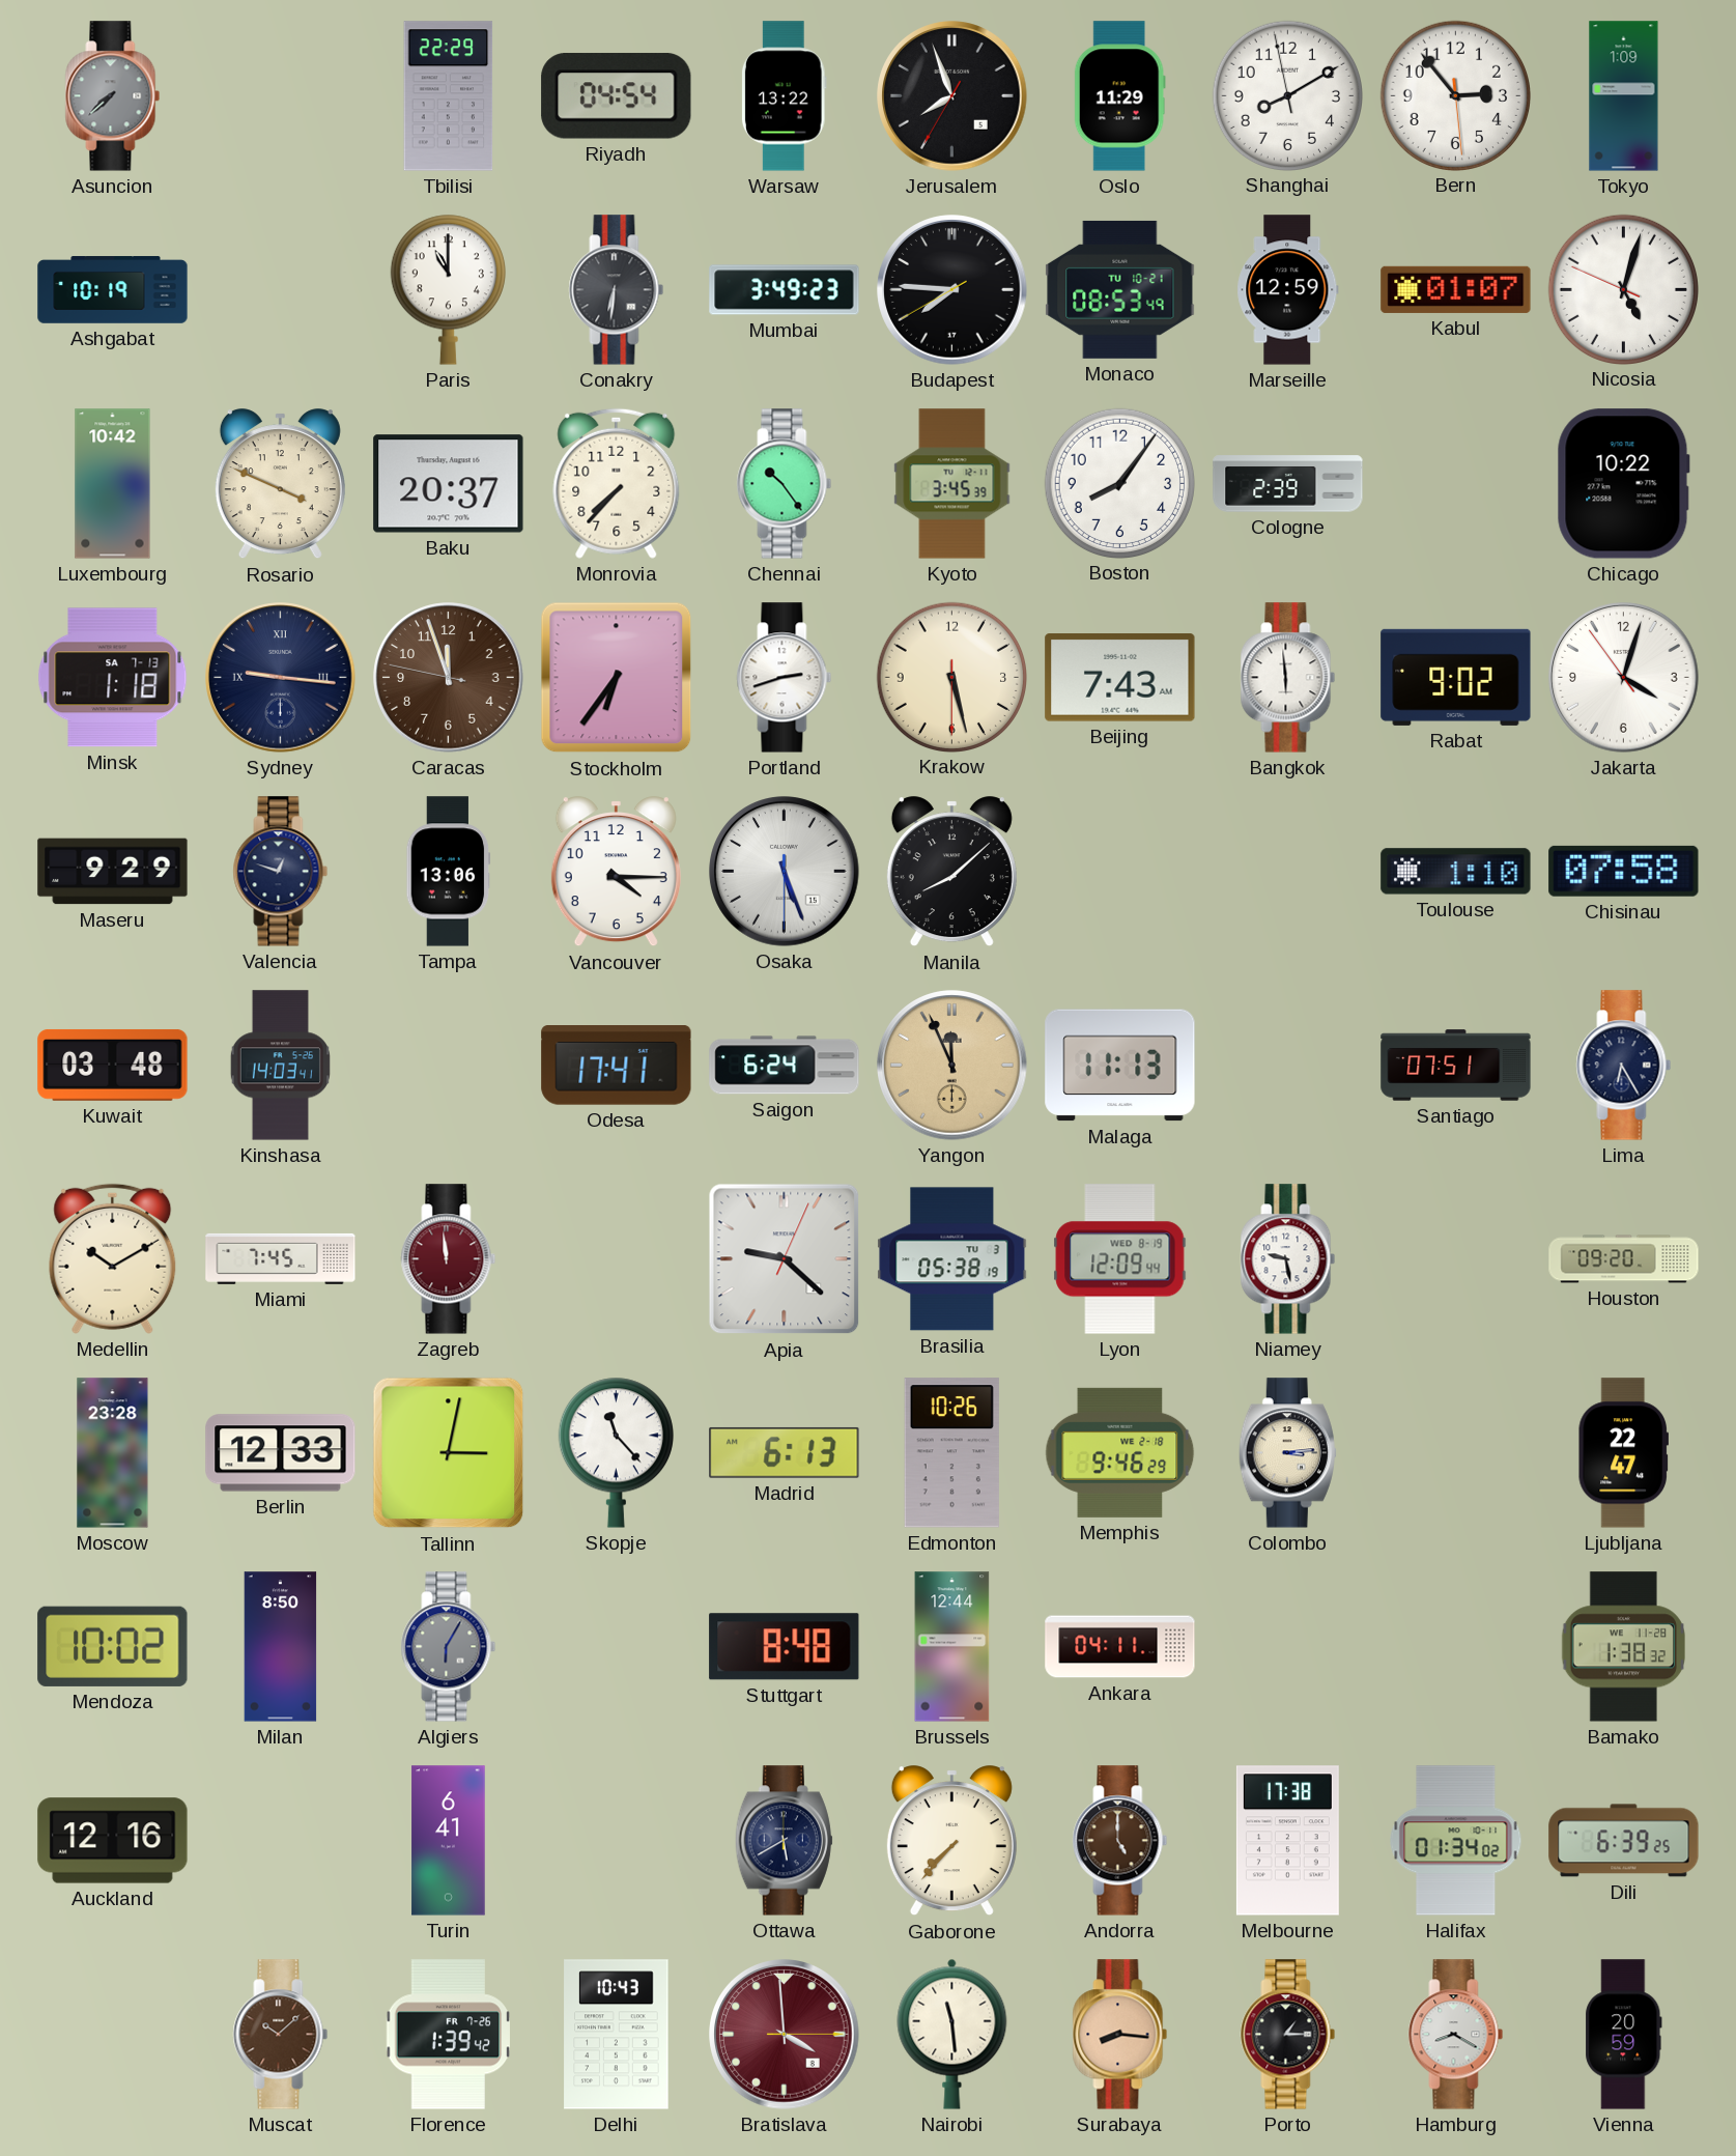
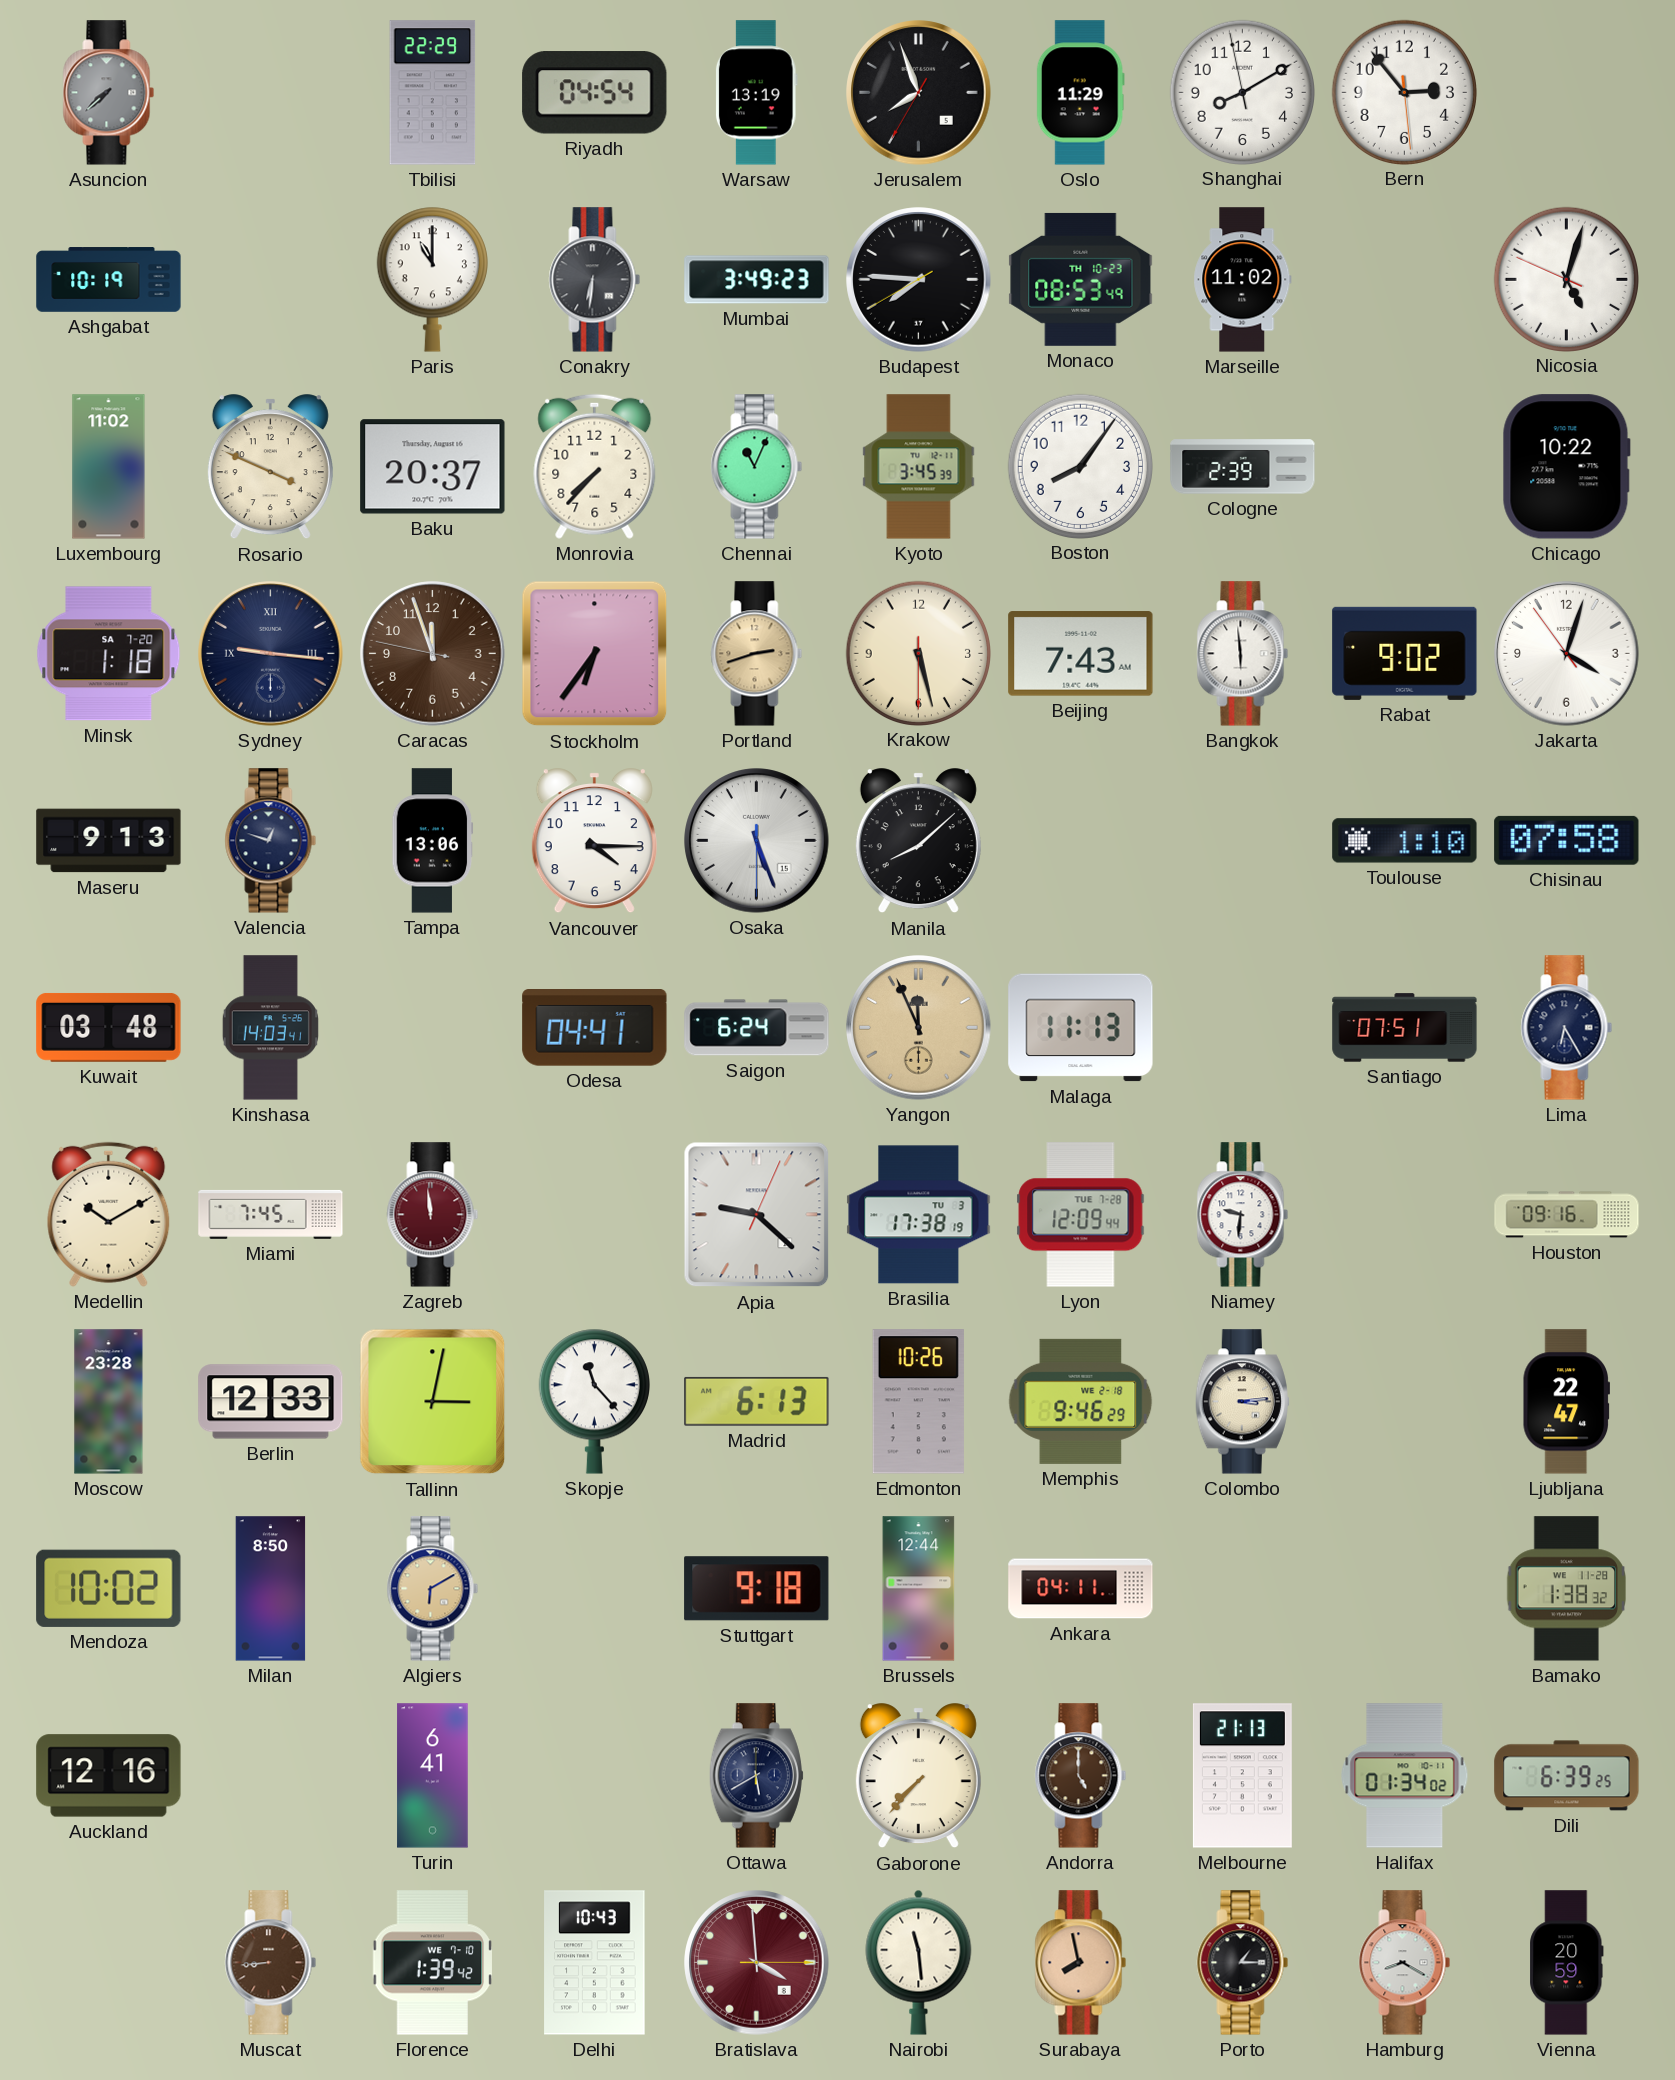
Warsaw: 13:22 -> 13:19 (756, 93)
Tokyo: 1:09 -> none (1624, 96)
Monaco date: TU 10-21 -> TH 10-23 (1081, 279)
Marseille: 12:59 -> 11:02 (1243, 280)
Kabul: 01:07 -> none (1456, 289)
Luxembourg: 10:42 -> 11:02 (109, 467)
Chennai: 10:24 -> 11:04 (757, 467)
Minsk date: SA 7-13 -> SA 7-20 (109, 654)
Portland dial: white -> champagne (757, 654)
Maseru: 9:29 -> 9:13 (109, 841)
Odesa: 17:41 -> 04:41 (595, 1028)
Brasilia: 05:38 -> 17:38 (919, 1215)
Lyon date: WED 8-19 -> TUE 7-28 (1081, 1215)
Niamey: 9:28 -> 9:31 (1243, 1215)
Houston: 09:20 -> 09:16 (1567, 1215)
Algiers: 6:05 -> 6:10 (433, 1589)
Algiers dial: grey -> champagne (433, 1589)
Stuttgart: 8:48 -> 9:18 (757, 1589)
Melbourne: 17:38 -> 21:13 (1242, 1776)
Muscat: 10:08 -> 8:44 (271, 1963)
Florence date: FR 7-26 -> WE 7-10 (432, 1963)
Surabaya: 8:16 -> 7:58 (1081, 1963)
